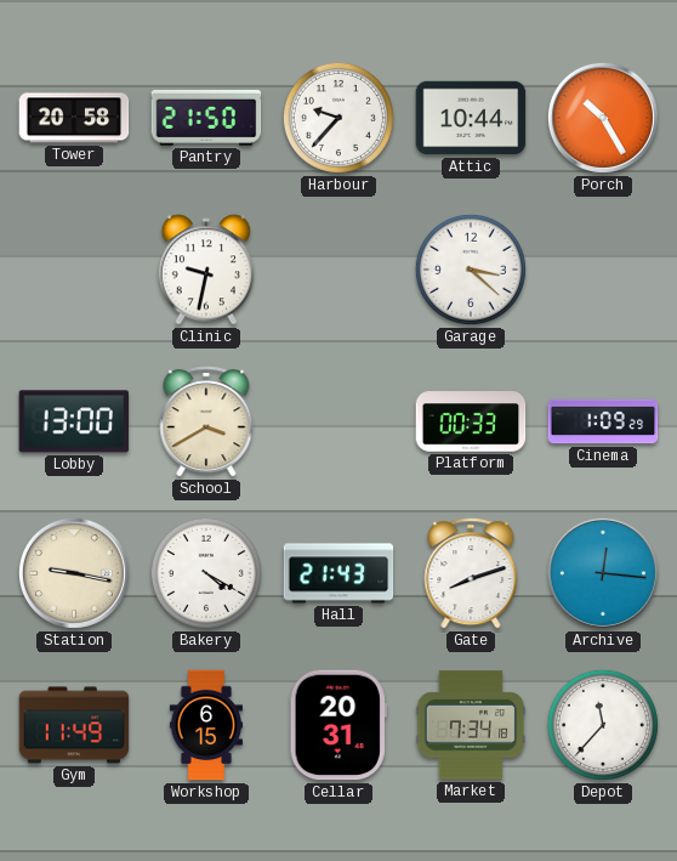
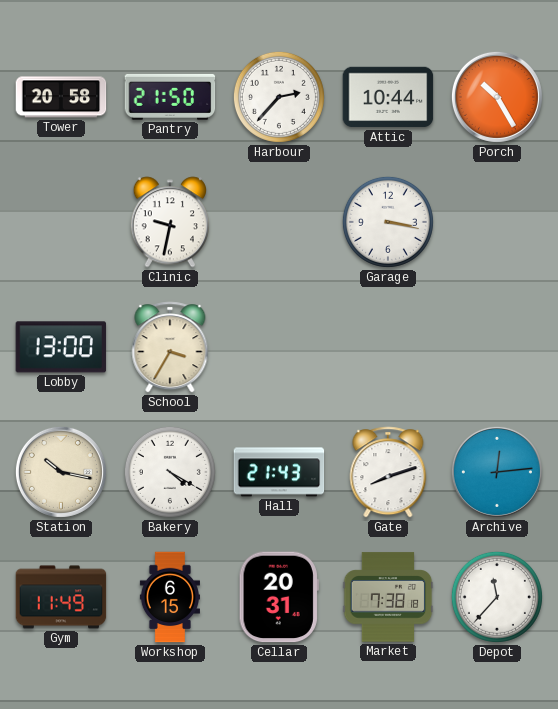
Harbour: 9:37 -> 2:37 (279, 97)
Garage: 3:22 -> 3:17 (388, 222)
School: 3:40 -> 3:35 (170, 347)
Platform: 00:33 -> none (471, 421)
Cinema: 1:09 -> none (603, 421)
Station: 9:17 -> 10:17 (61, 472)
Archive: 12:16 -> 12:14 (497, 472)
Market: 7:34 -> 7:38 (388, 597)
